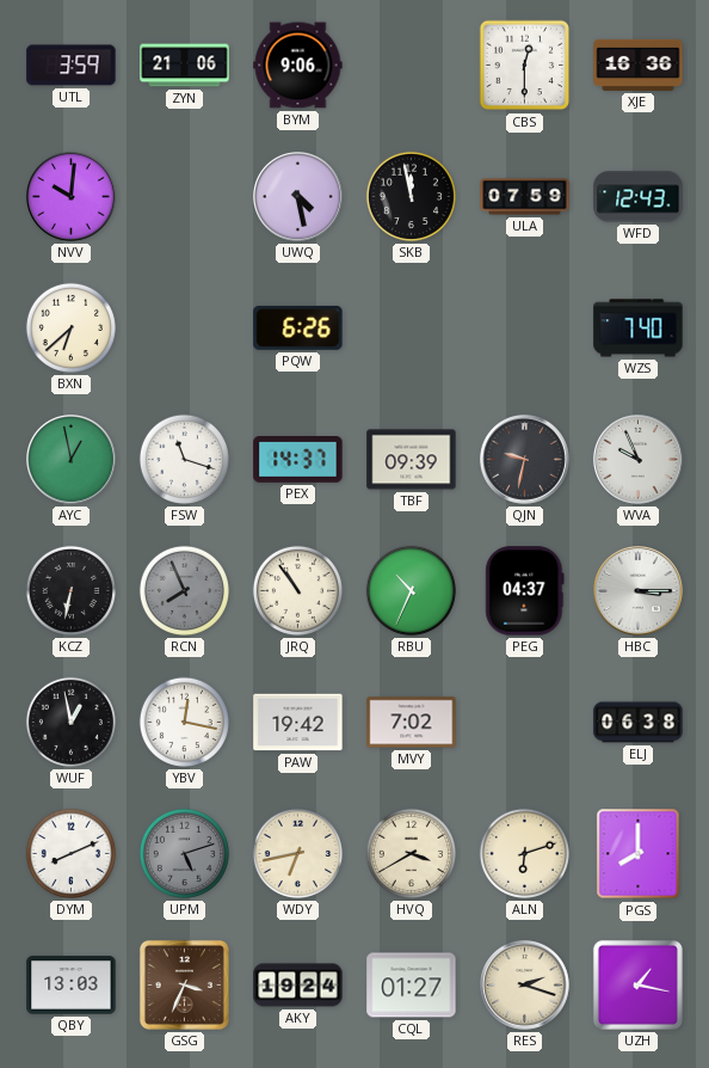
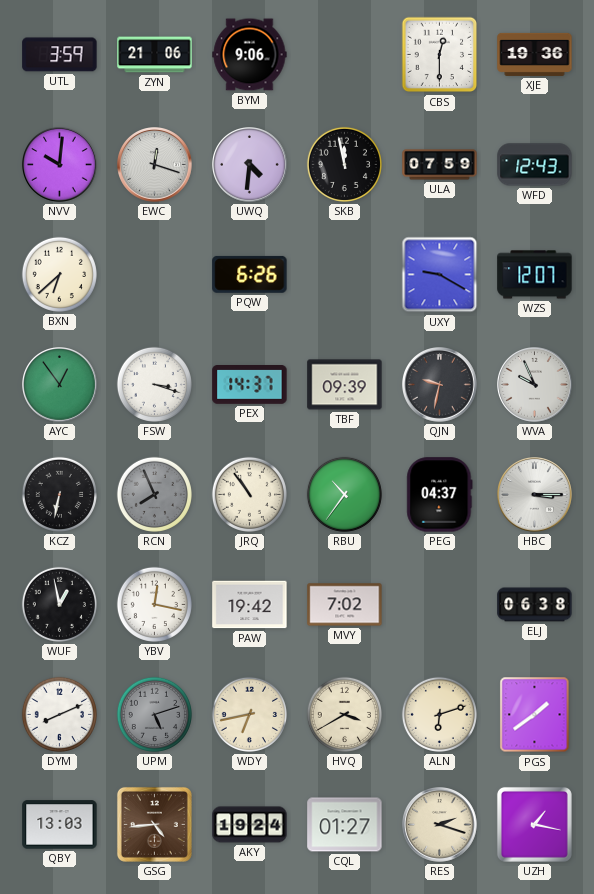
XJE: 16:36 -> 19:36 (535, 54)
EWC: none -> 12:18 (155, 165)
UWQ: 4:28 -> 4:31 (250, 165)
UXY: none -> 9:20 (440, 275)
WZS: 7:40 -> 12:07 (535, 275)
AYC: 12:58 -> 12:54 (60, 385)
FSW: 11:18 -> 3:18 (154, 384)
RBU: 10:34 -> 10:36 (344, 494)
PGS: 8:00 -> 1:39 (535, 715)
GSG: 3:34 -> 4:44 (154, 824)
